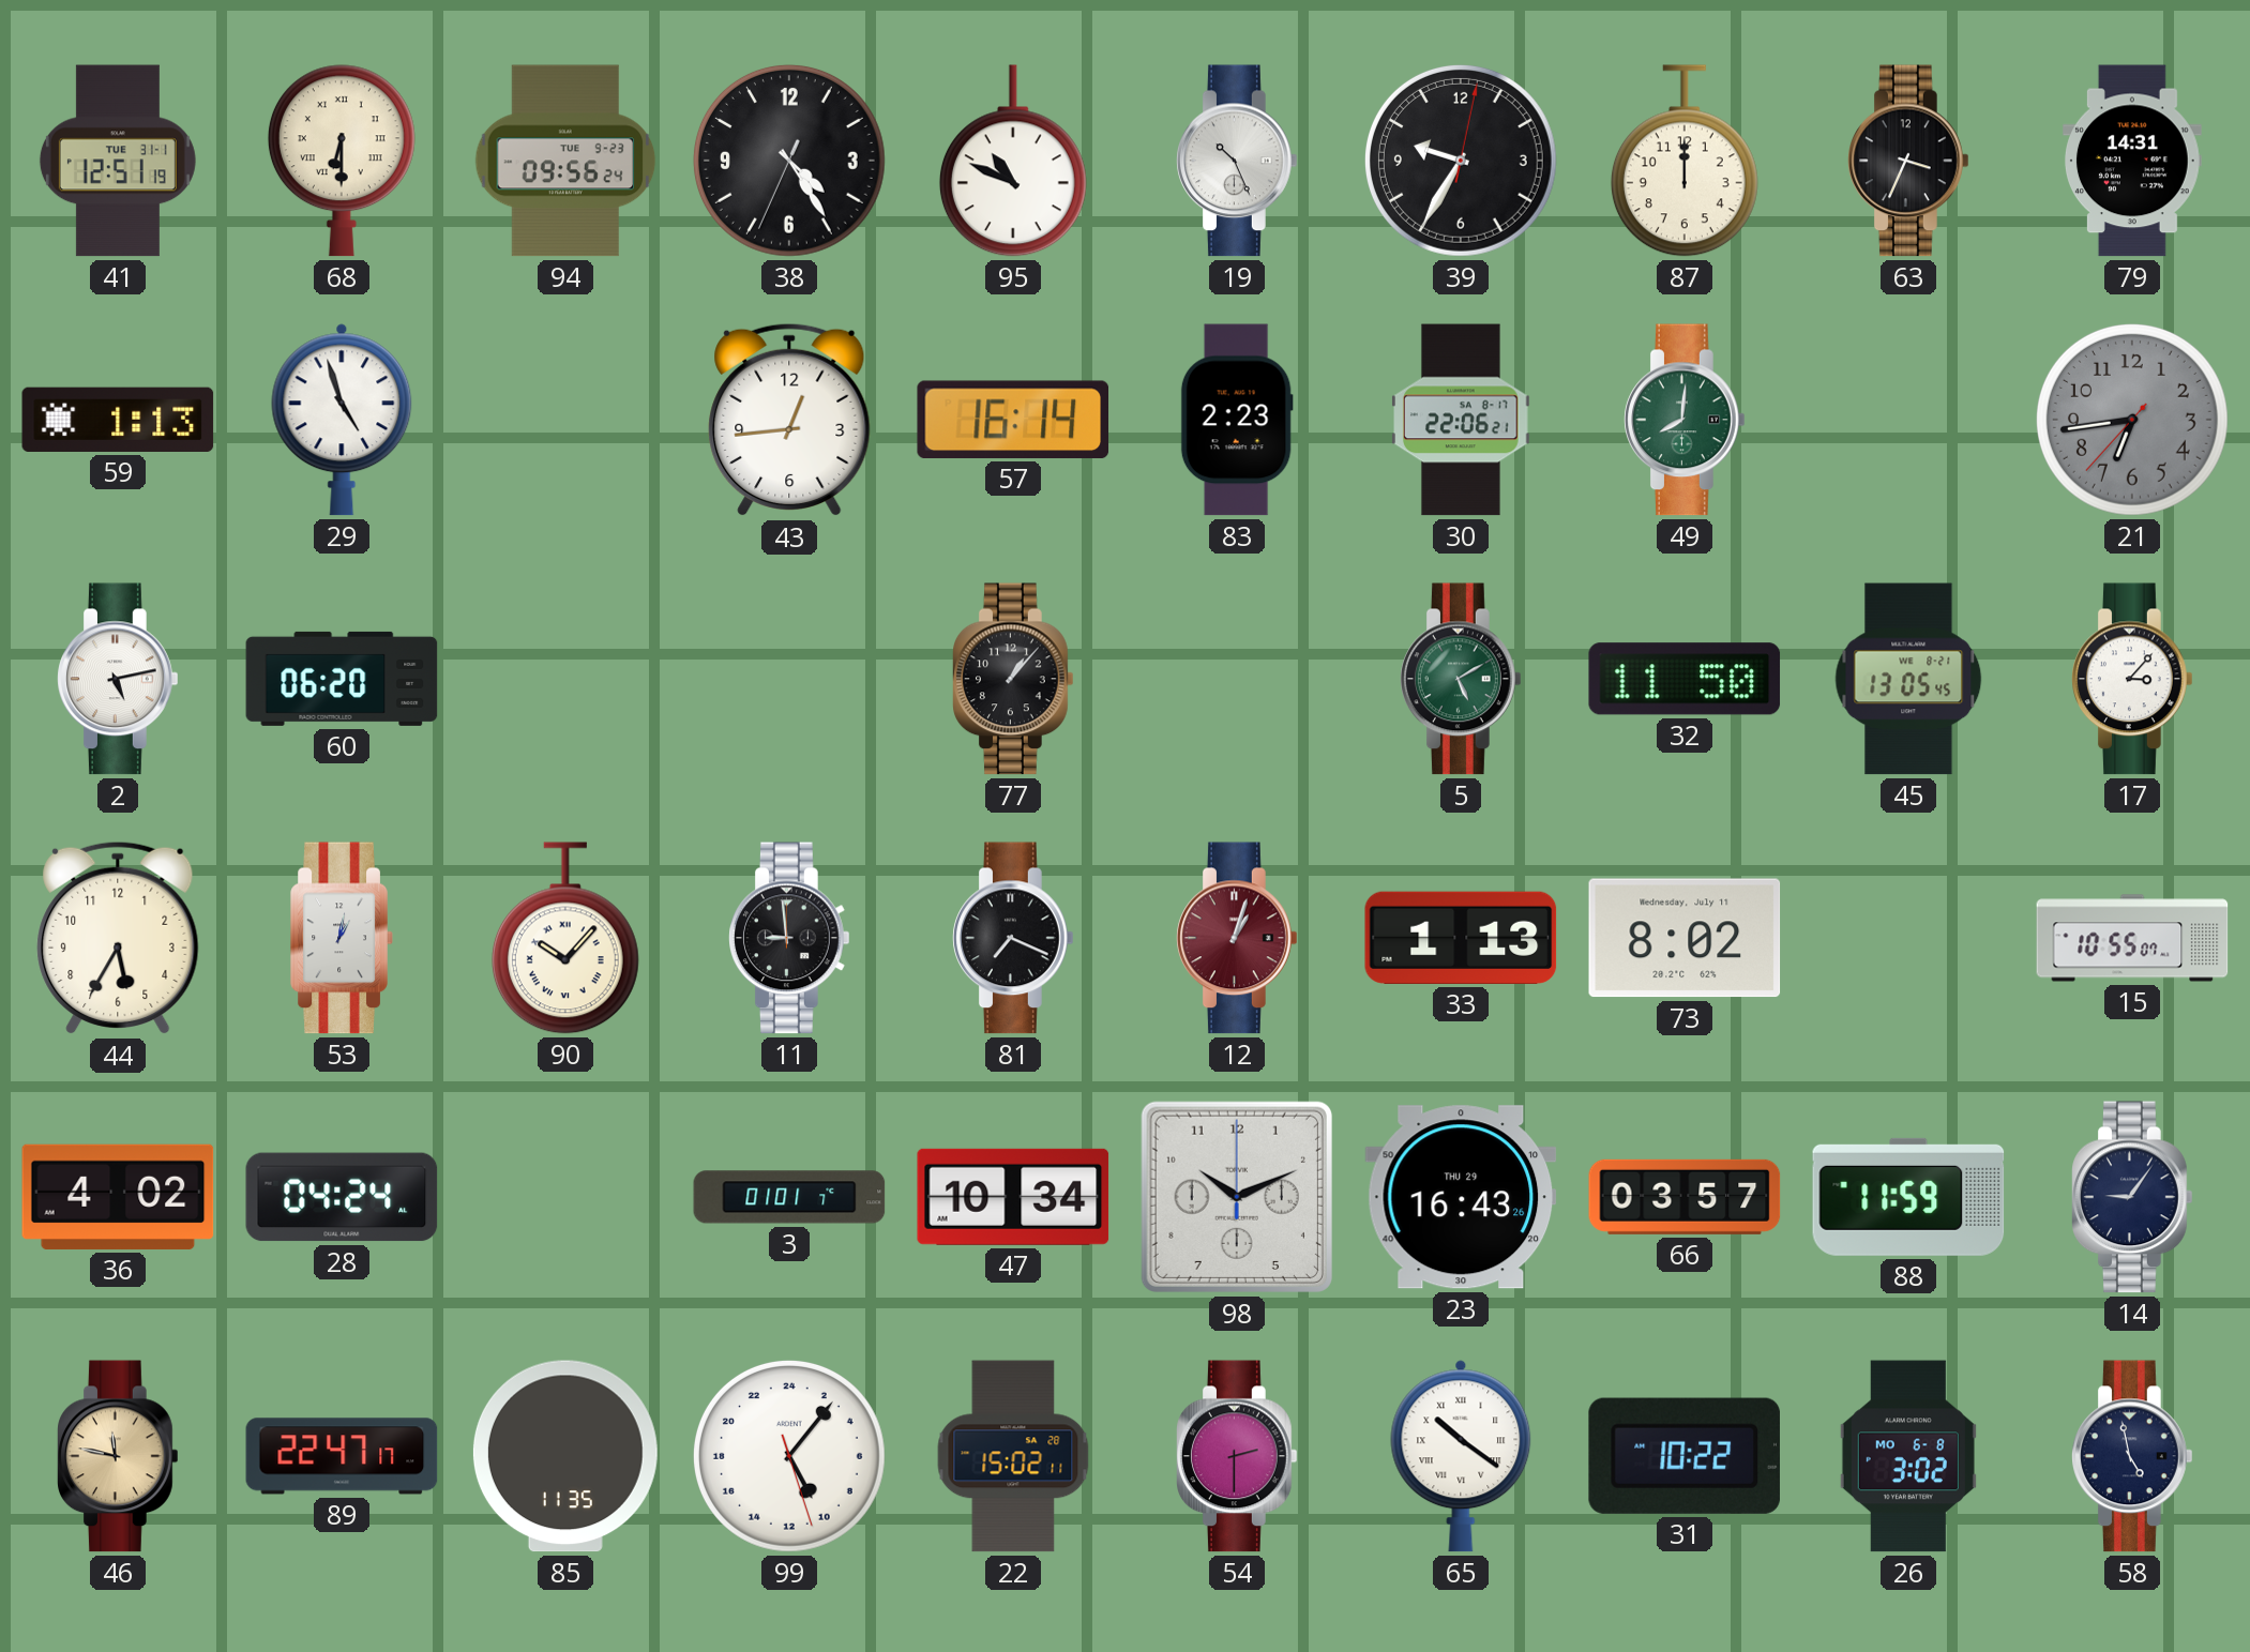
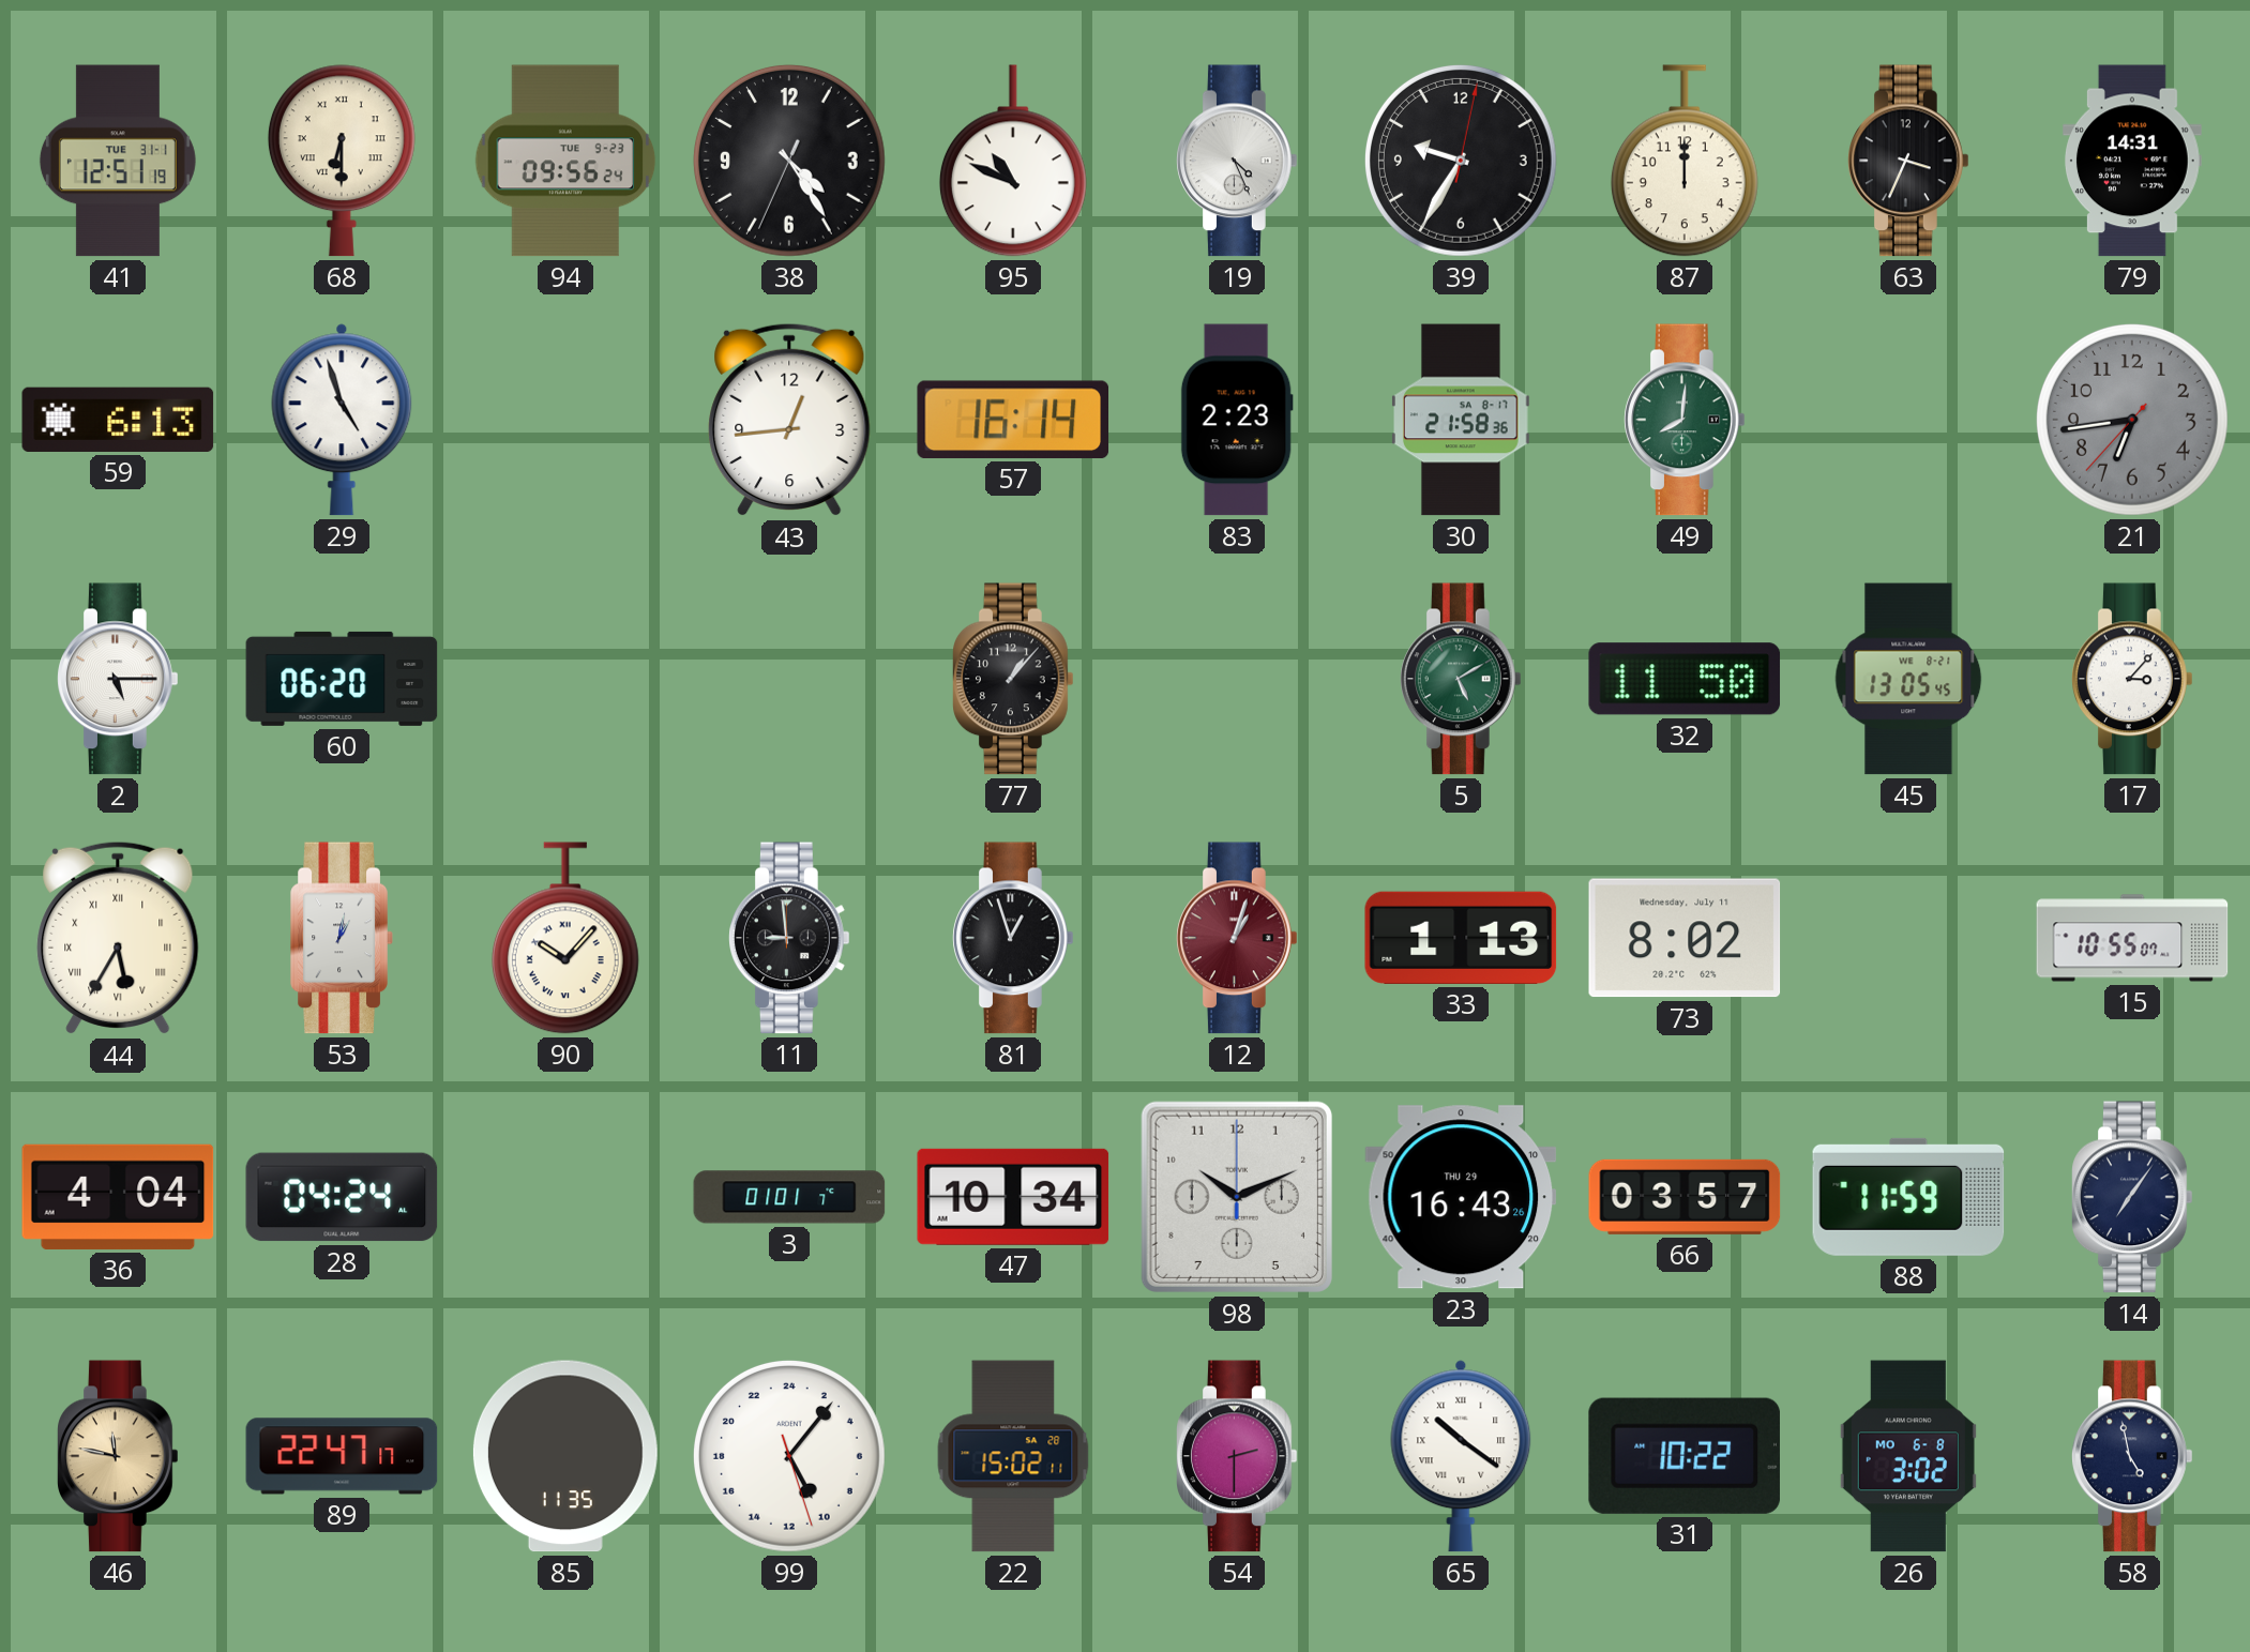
19: 10:26 -> 4:26 (1238, 161)
59: 1:13 -> 6:13 (118, 420)
30: 22:06 -> 21:58 (1462, 420)
2: 5:13 -> 5:15 (119, 679)
44 numerals: Arabic -> Roman (118, 938)
81: 7:19 -> 12:57 (1014, 938)
36: 4:02 -> 4:04 (118, 1197)
14: 9:06 -> 7:06 (2133, 1197)
